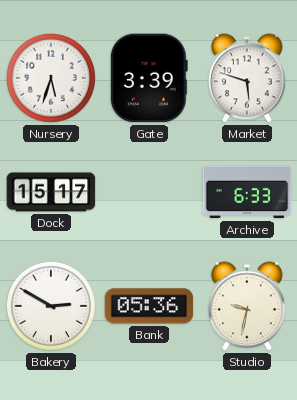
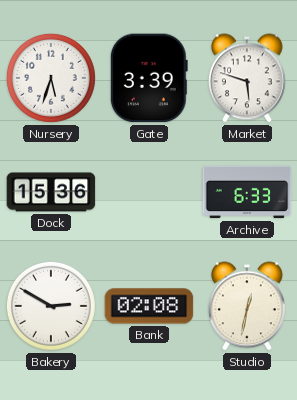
Dock: 15:17 -> 15:36 (51, 192)
Bank: 05:36 -> 02:08 (149, 306)
Studio: 9:32 -> 12:32 (247, 306)
